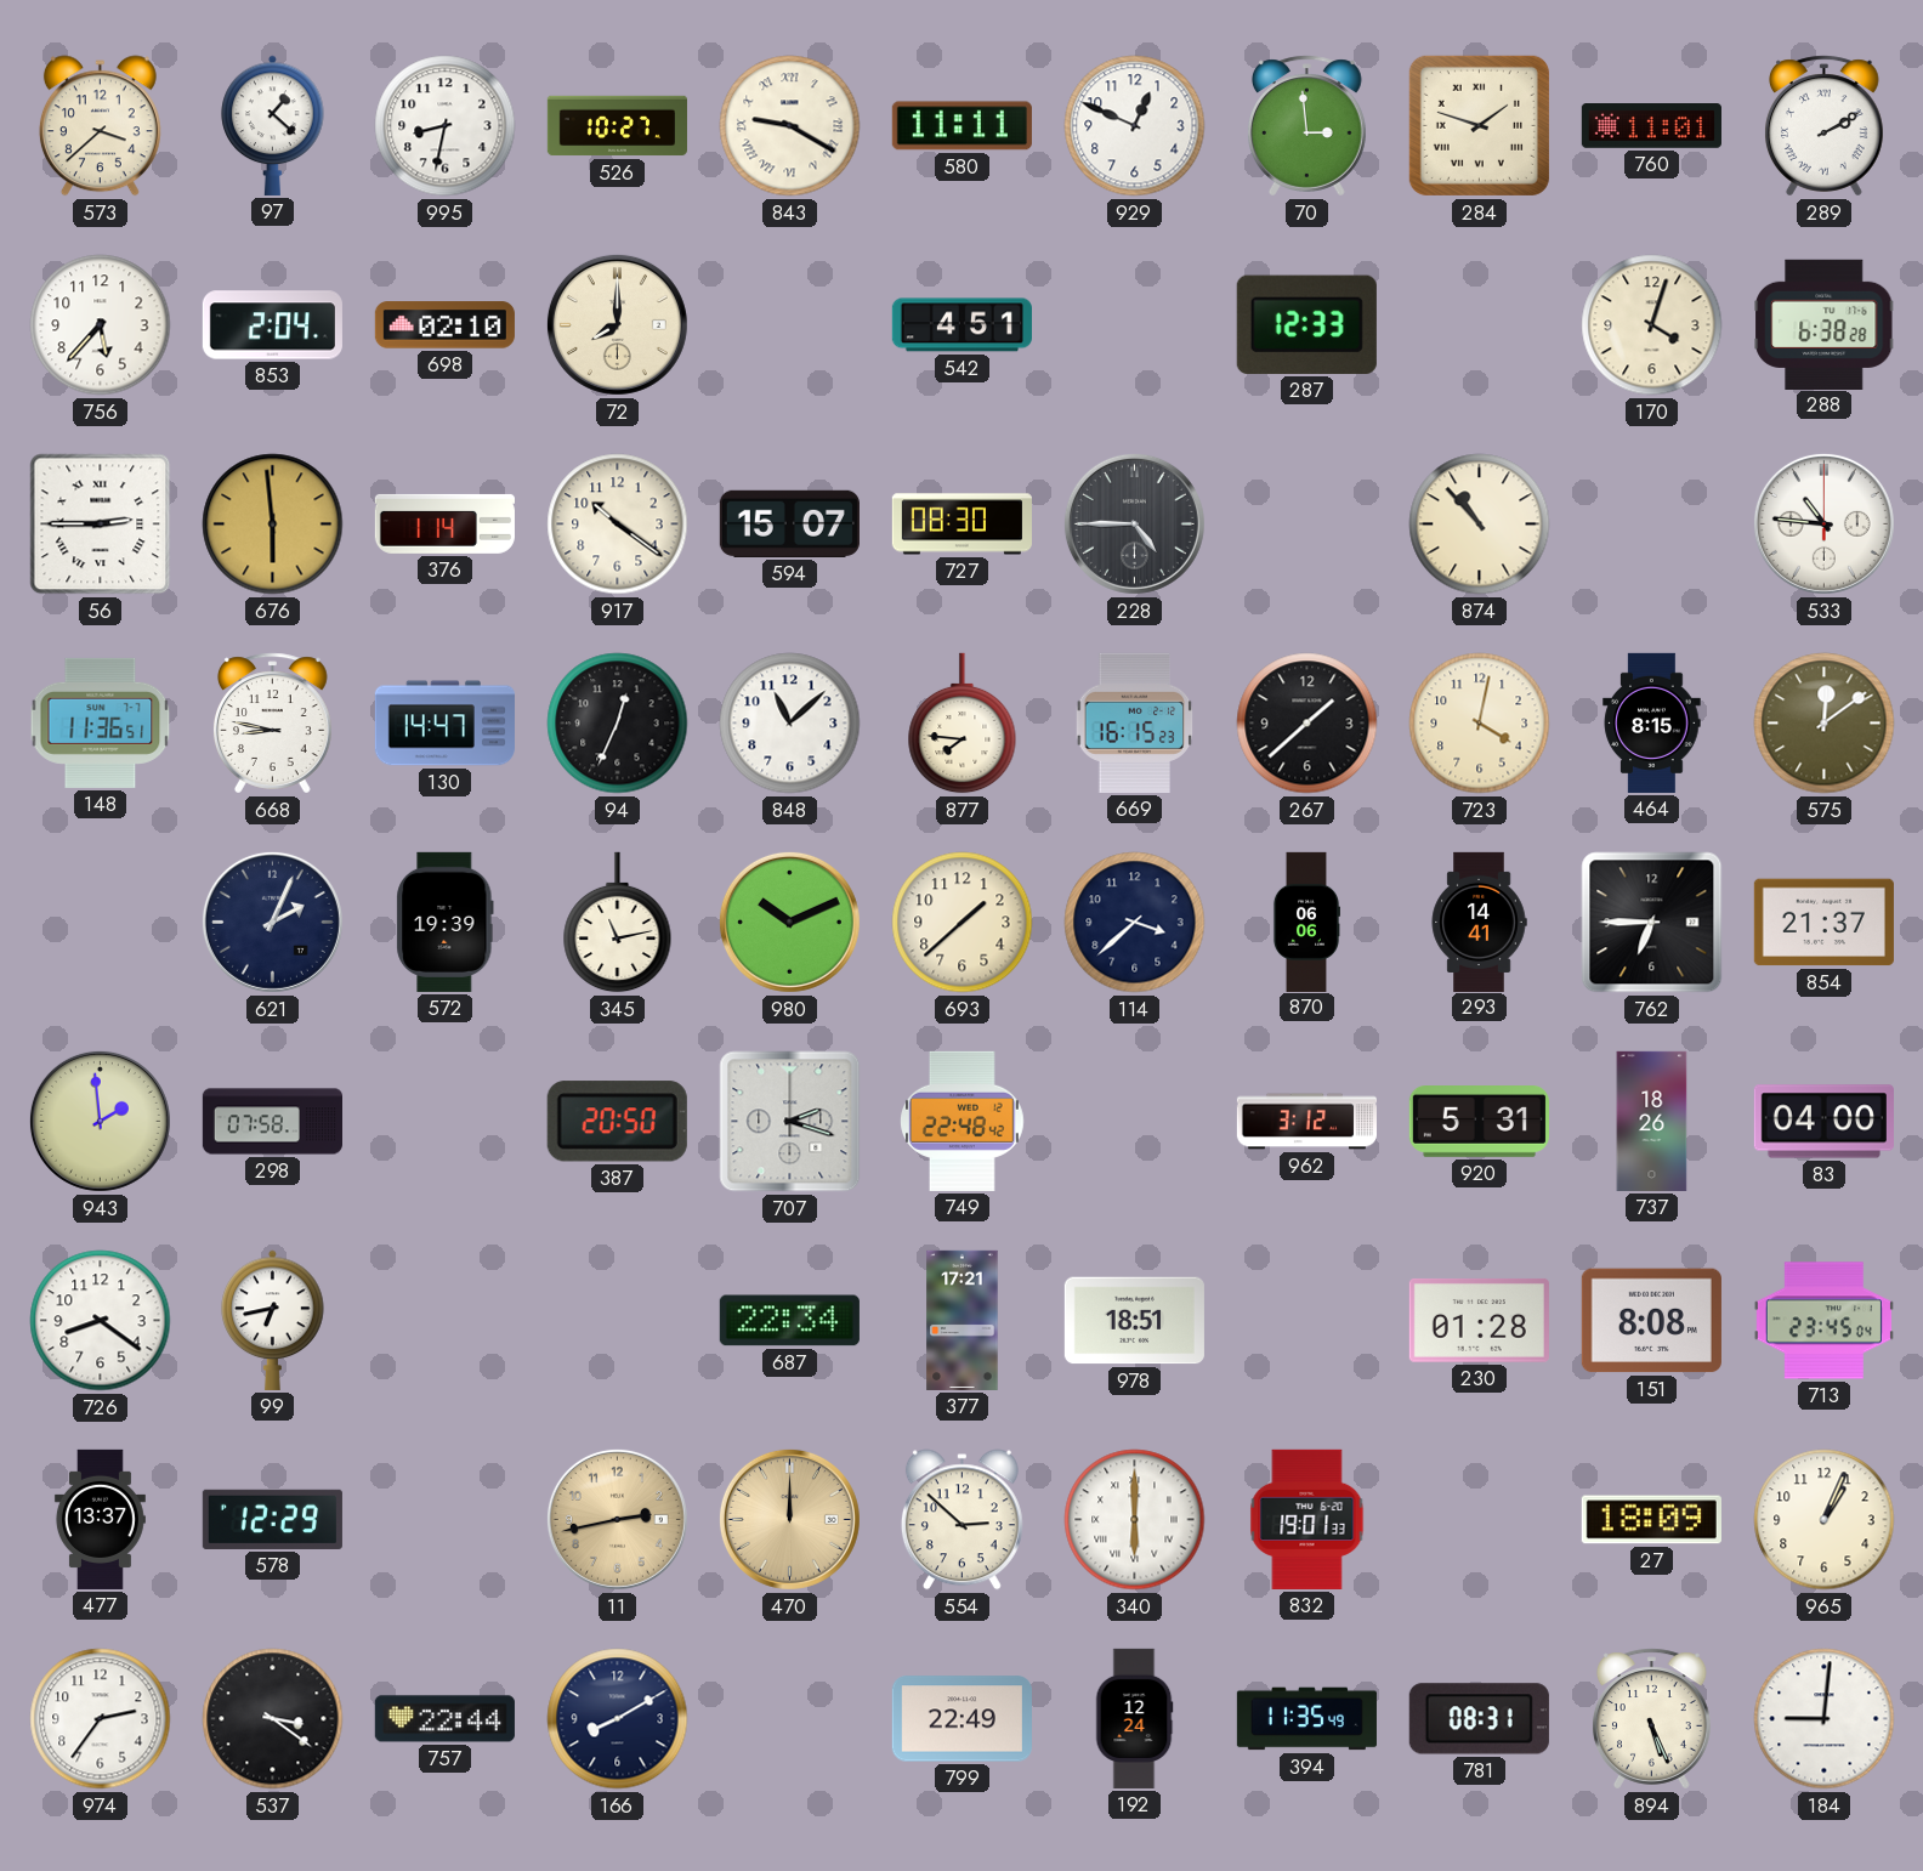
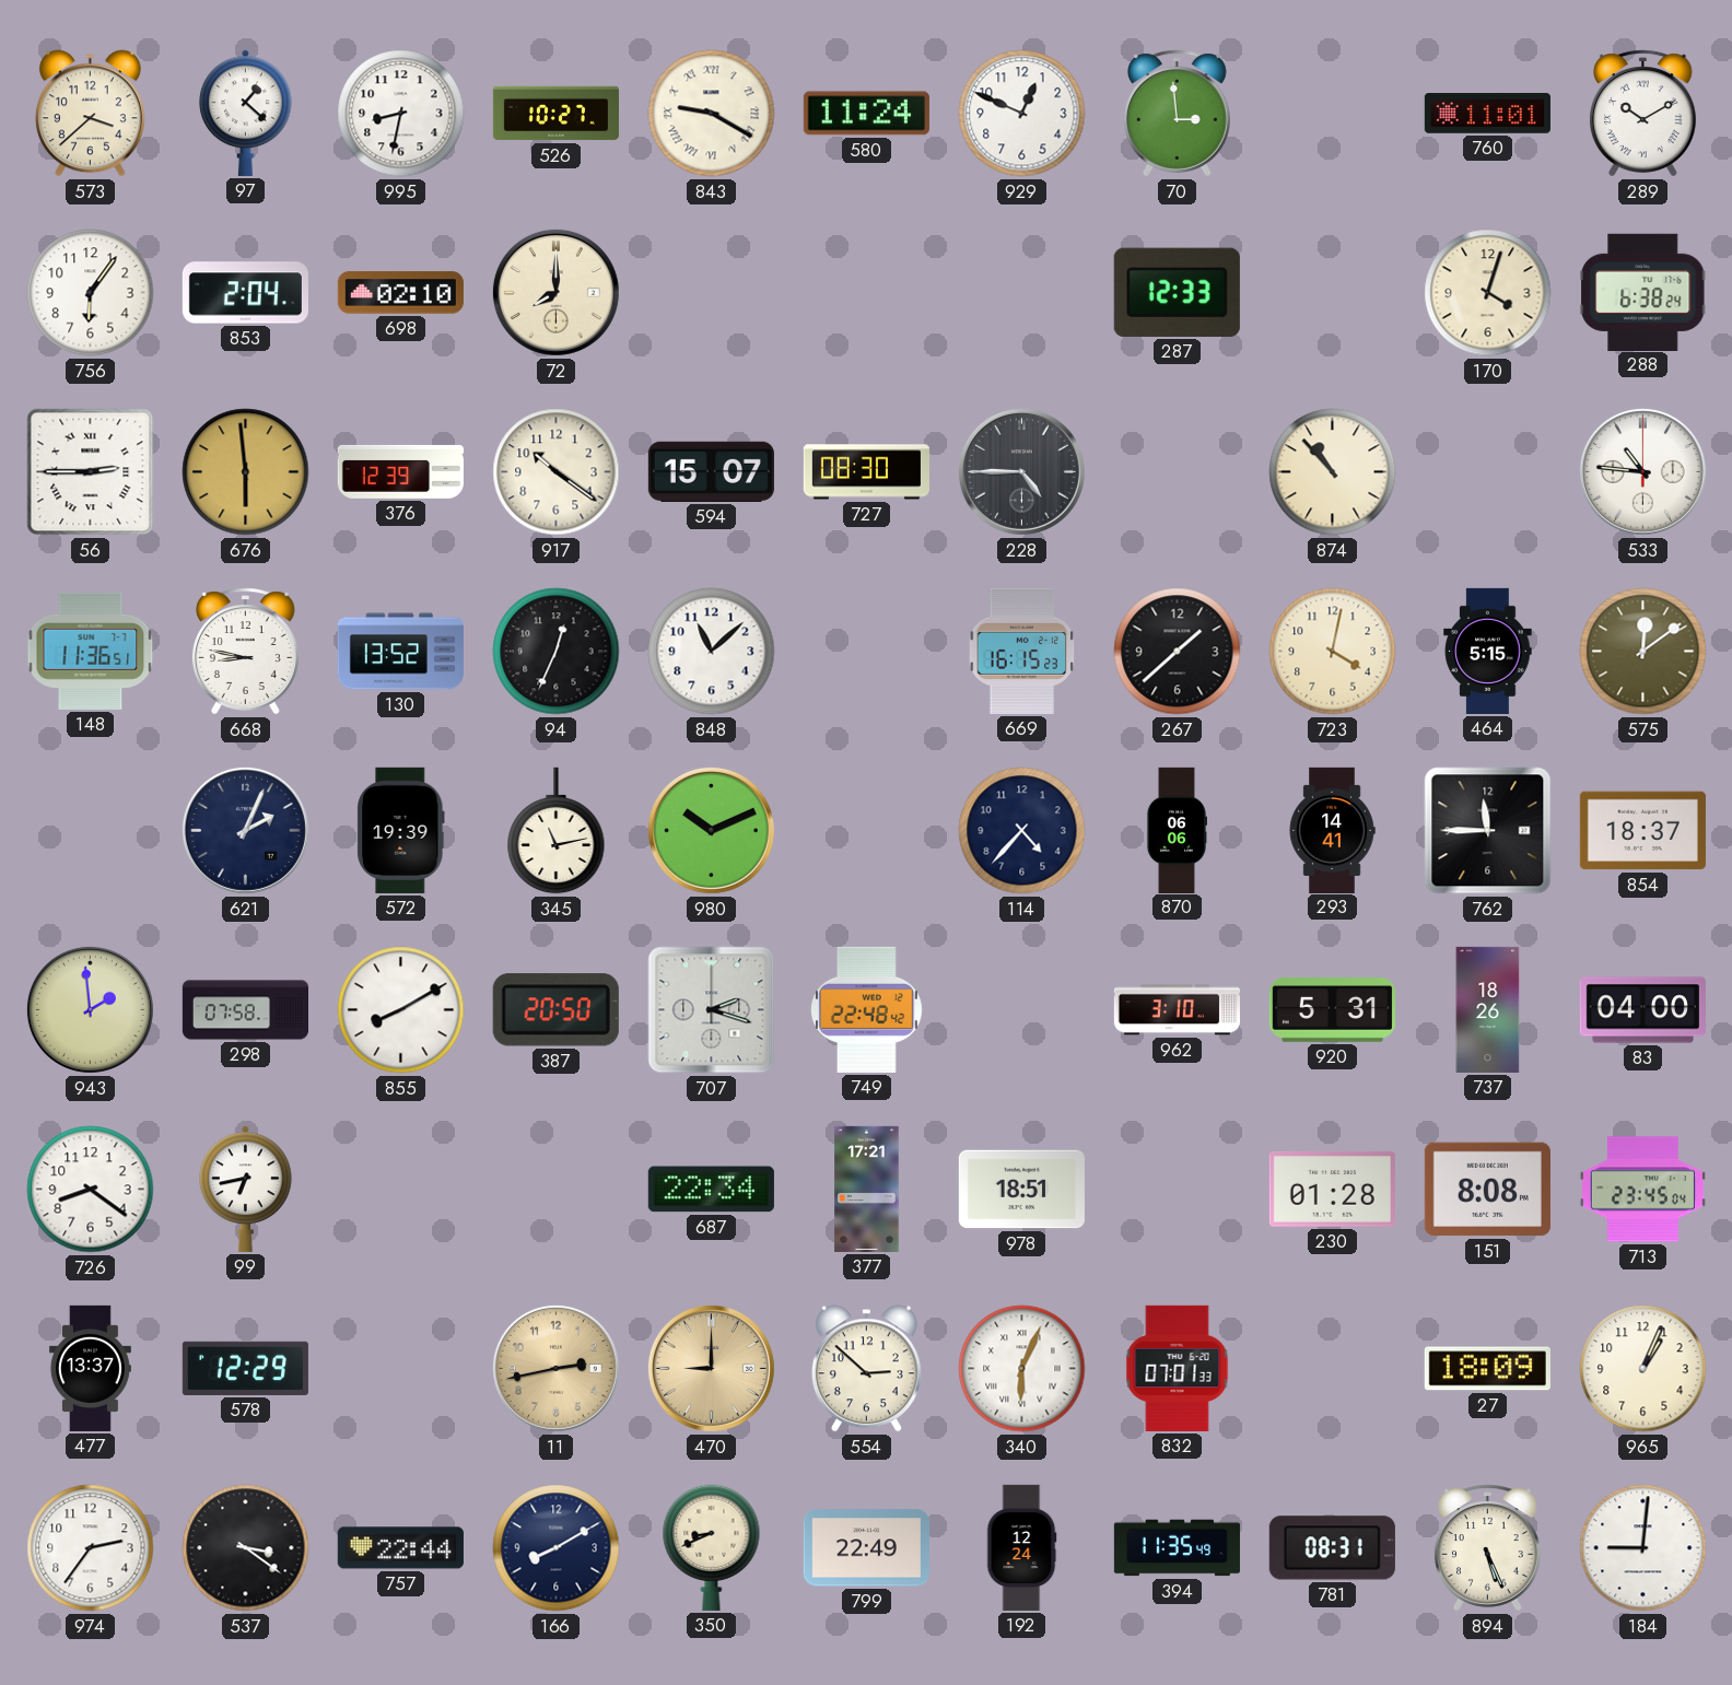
580: 11:11 -> 11:24 (866, 114)
284: 1:48 -> none (1479, 125)
289: 2:10 -> 10:10 (1642, 114)
756: 5:37 -> 6:06 (91, 293)
542: 4:51 -> none (962, 325)
288: 6:38:28 -> 6:38:24 (1643, 292)
376: 1:14 -> 12:39 (400, 471)
130: 14:47 -> 13:52 (400, 652)
877: 7:46 -> none (963, 724)
464: 8:15 -> 5:15 (1488, 651)
693: 1:38 -> none (963, 923)
114: 3:38 -> 4:37 (1022, 831)
762: 6:45 -> 11:45 (1488, 831)
854: 21:37 -> 18:37 (1642, 831)
855: none -> 8:10 (401, 1010)
962: 3:12 -> 3:10 (1177, 1010)
470: 12:00 -> 9:00 (711, 1368)
340: 6:00 -> 6:04 (1022, 1369)
832: 19:01 -> 07:01 (1178, 1368)
350: none -> 8:41 (712, 1547)
